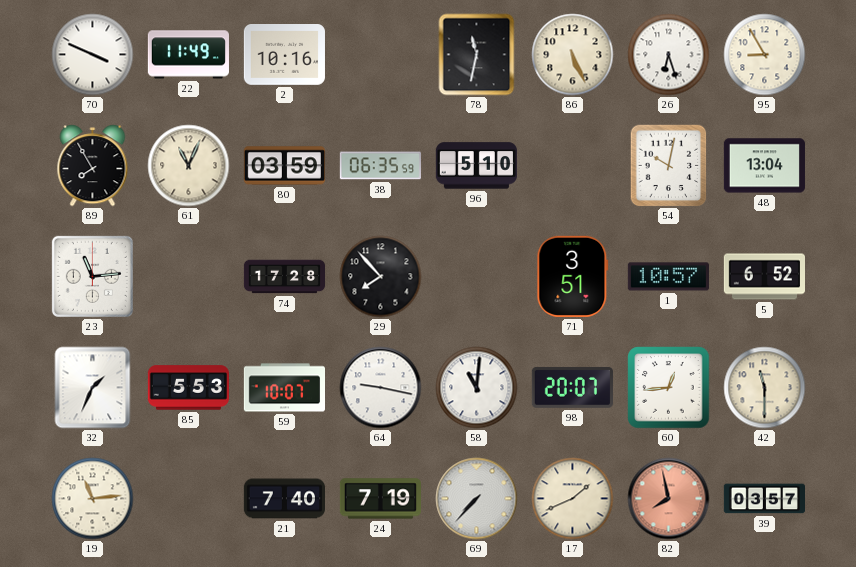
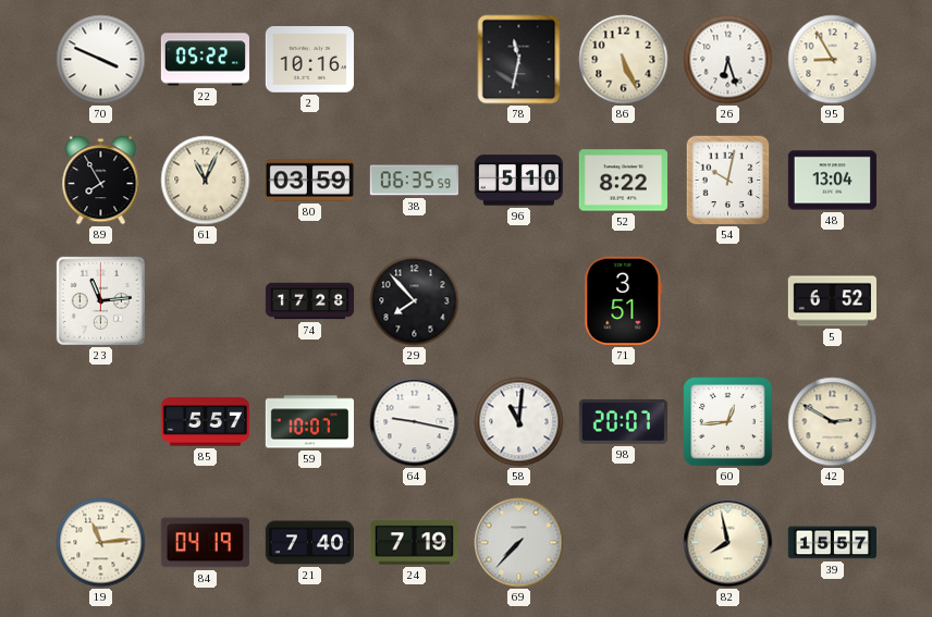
22: 11:49 -> 05:22 (205, 60)
52: none -> 8:22 (623, 181)
1: 10:57 -> none (668, 277)
32: 1:34 -> none (93, 388)
85: 5:53 -> 5:57 (205, 422)
42: 11:30 -> 2:50 (833, 422)
84: none -> 04:19 (205, 543)
17: 1:41 -> none (573, 499)
82 dial: salmon -> cream (728, 543)
39: 03:57 -> 15:57 (832, 543)
